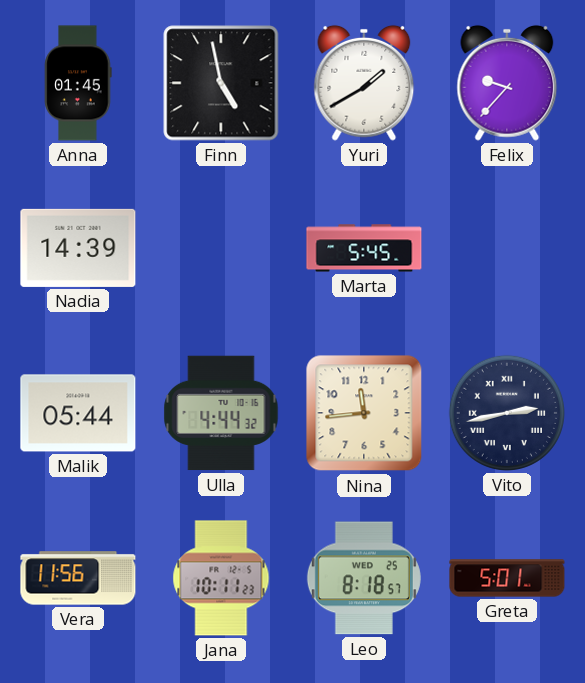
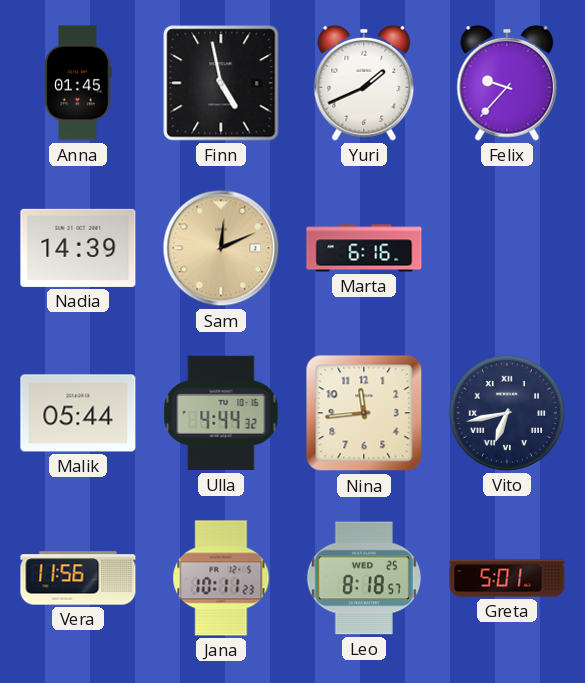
Yuri: 1:40 -> 1:41 (364, 83)
Sam: none -> 12:11 (221, 248)
Marta: 5:45 -> 6:16 (364, 248)
Vito: 2:43 -> 6:43 (507, 413)
